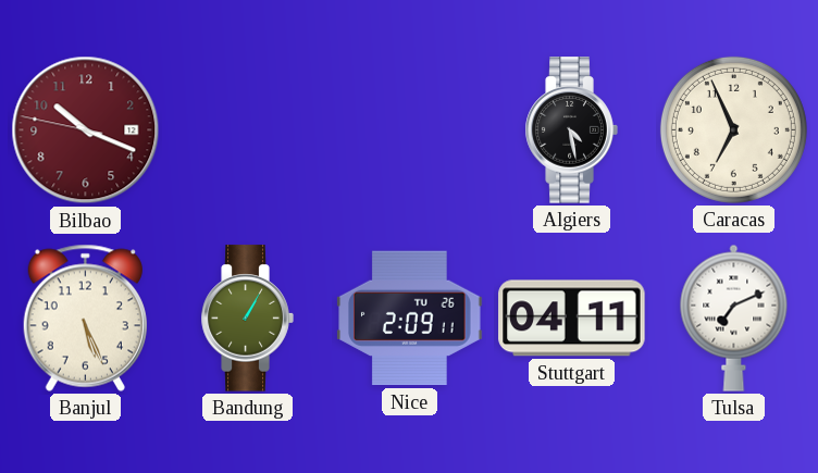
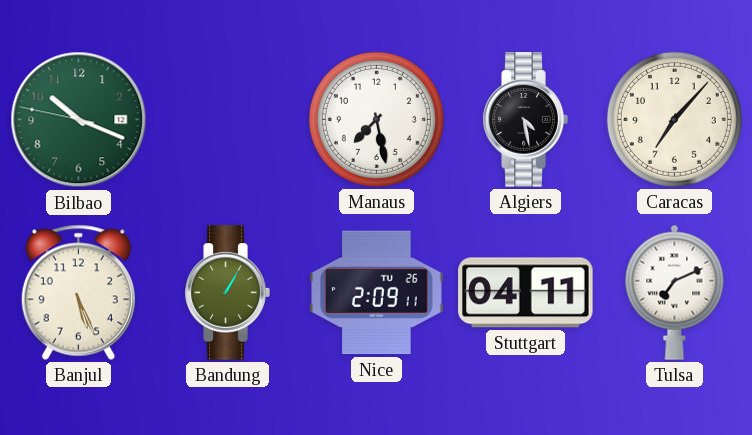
Bilbao dial: burgundy -> green (79, 120)
Manaus: none -> 7:28 (376, 119)
Caracas: 6:56 -> 7:07 (674, 119)
